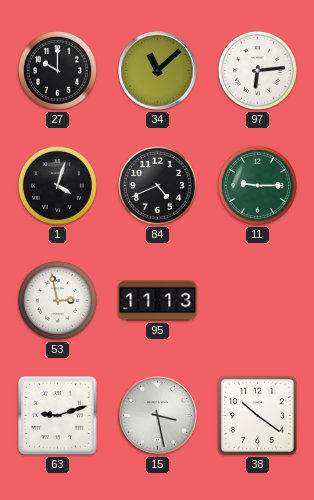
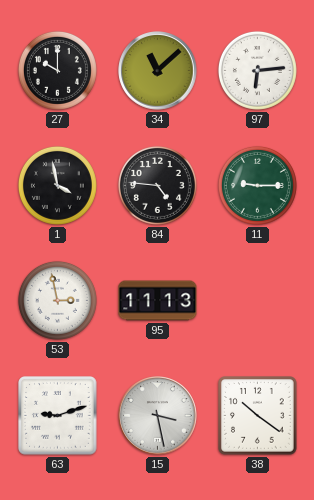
1: 4:03 -> 3:58 (57, 185)
84: 4:41 -> 4:46 (157, 185)
